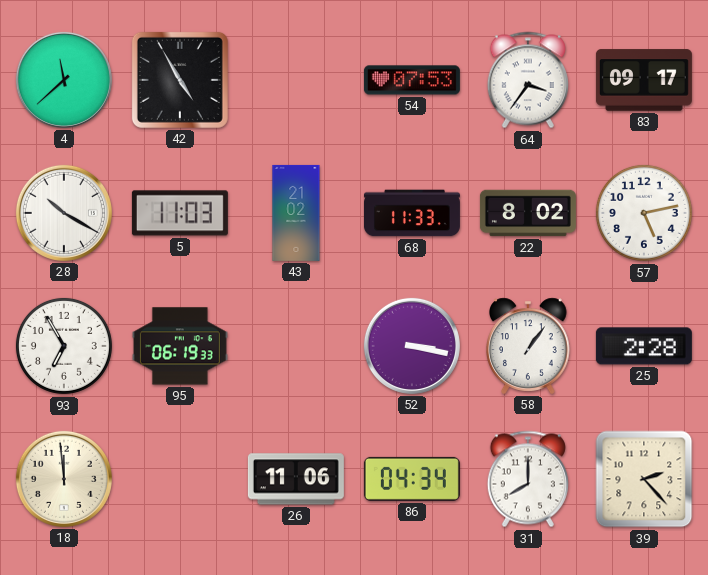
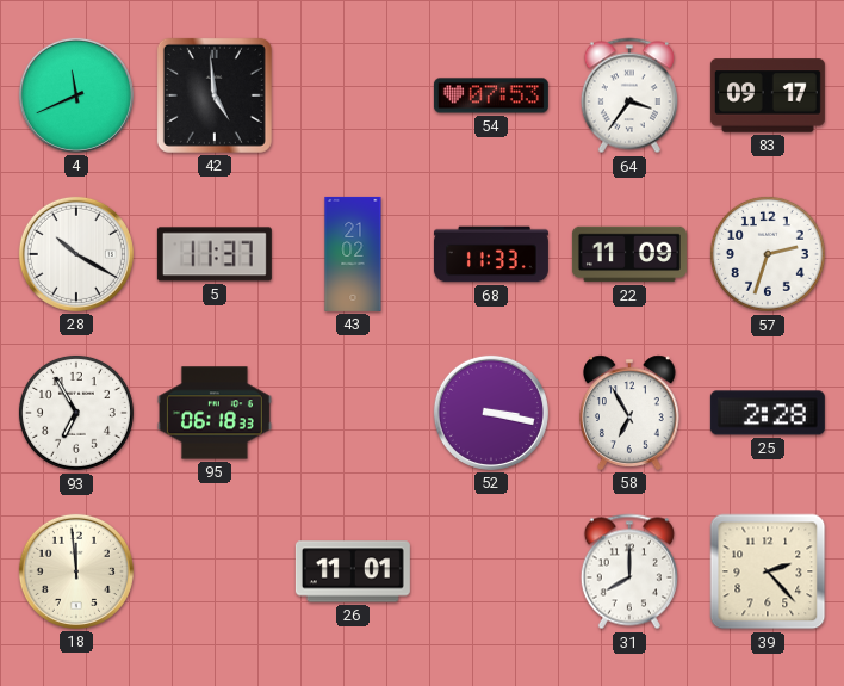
4: 11:38 -> 11:41 (76, 95)
42: 4:55 -> 4:59 (215, 95)
5: 11:03 -> 11:37 (215, 254)
22: 8:02 -> 11:09 (629, 254)
57: 5:13 -> 2:33 (768, 254)
95: 06:19 -> 06:18 (215, 413)
58: 1:06 -> 6:55 (631, 413)
26: 11:06 -> 11:01 (353, 571)
86: 04:34 -> none (412, 479)
